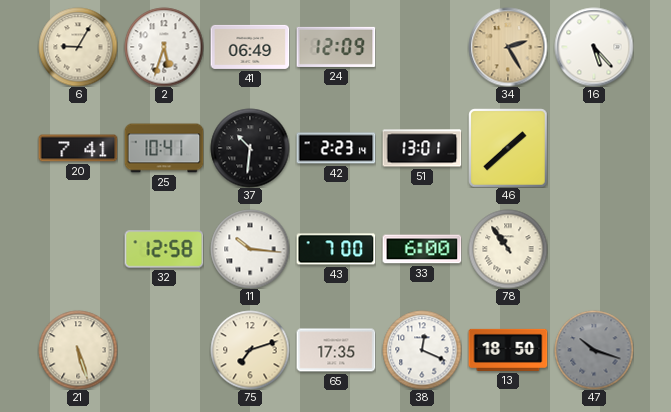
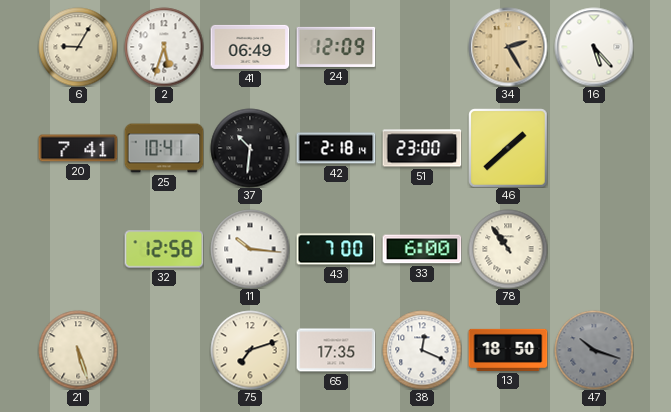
42: 2:23 -> 2:18 (336, 148)
51: 13:01 -> 23:00 (422, 148)
